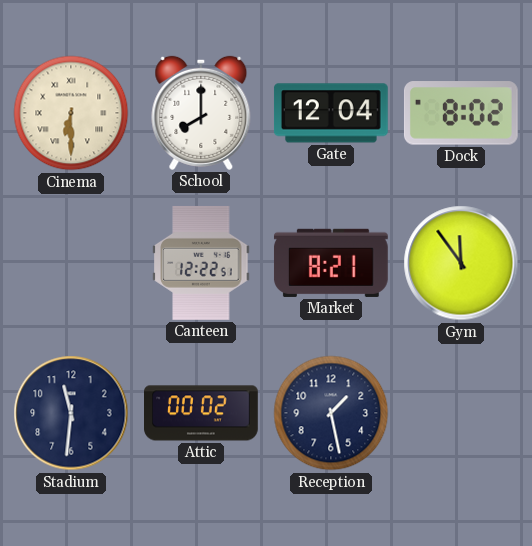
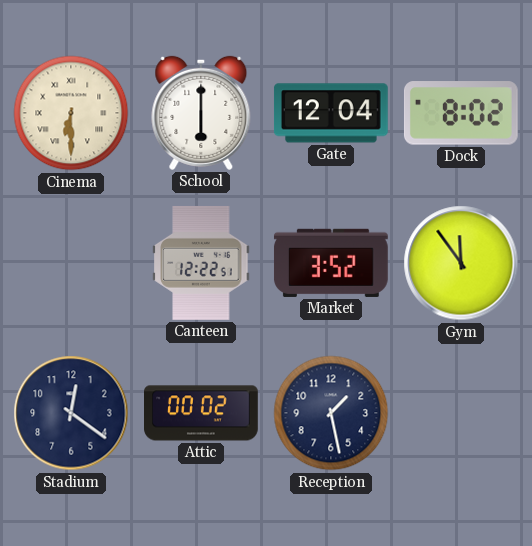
School: 8:00 -> 6:00 (201, 113)
Market: 8:21 -> 3:52 (331, 263)
Stadium: 11:31 -> 12:21 (71, 413)
